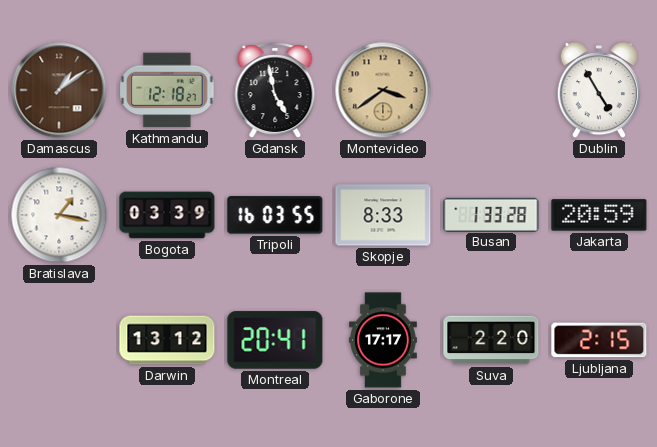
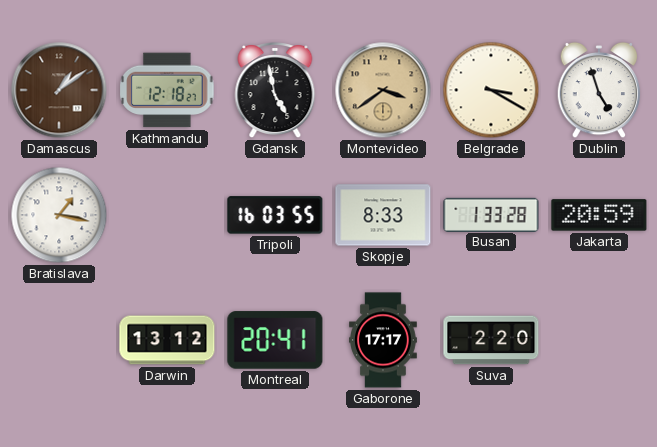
Belgrade: none -> 3:20 (491, 90)
Dublin: 4:55 -> 4:57 (599, 90)
Bogota: 03:39 -> none (167, 215)
Ljubljana: 2:15 -> none (599, 340)
